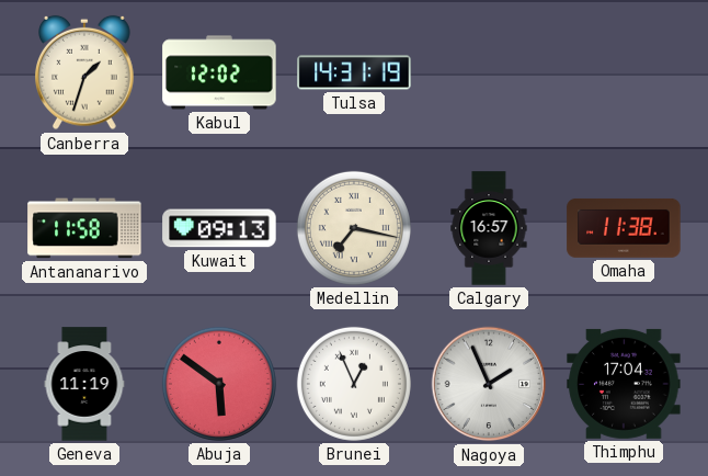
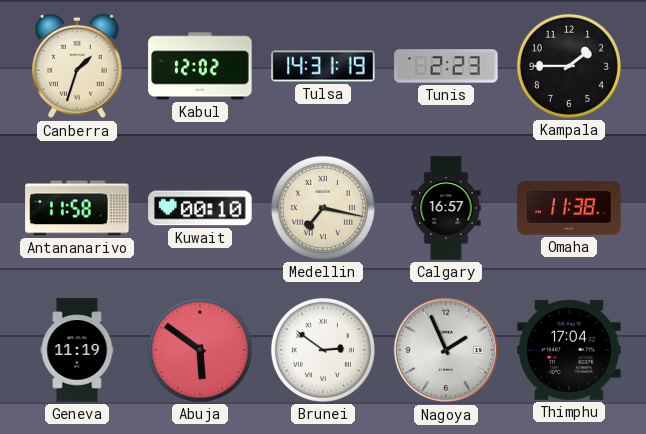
Tunis: none -> 2:23 (446, 66)
Kampala: none -> 1:45 (569, 66)
Kuwait: 09:13 -> 00:10 (200, 208)
Brunei: 12:56 -> 2:51 (323, 350)
